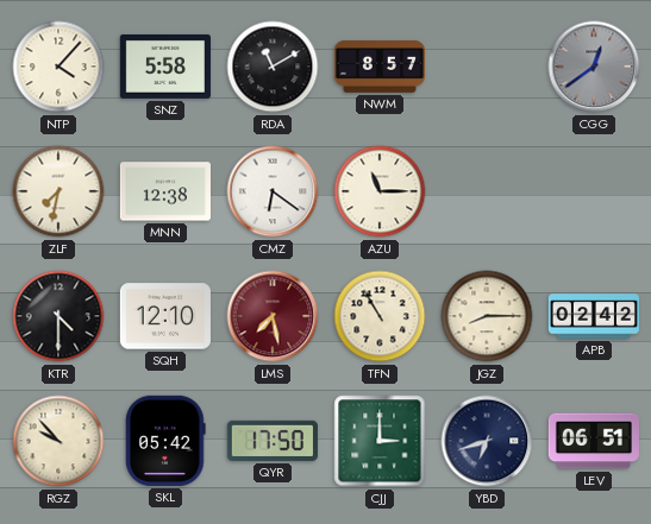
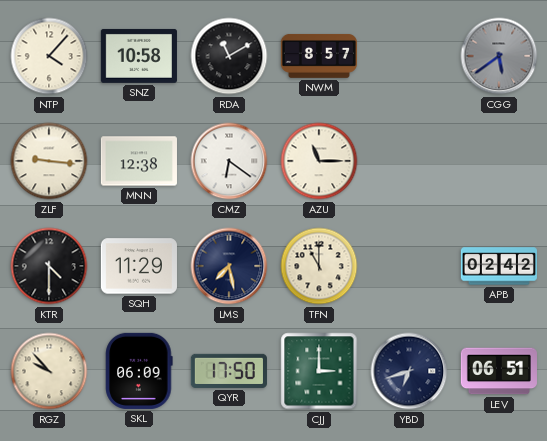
SNZ: 5:58 -> 10:58 (139, 56)
CGG: 12:39 -> 5:39 (499, 56)
ZLF: 7:32 -> 9:16 (49, 161)
SQH: 12:10 -> 11:29 (139, 266)
LMS dial: burgundy -> navy (229, 266)
TFN: 10:55 -> 11:00 (319, 266)
JGZ: 8:15 -> none (487, 316)
SKL: 05:42 -> 06:09 (139, 371)
